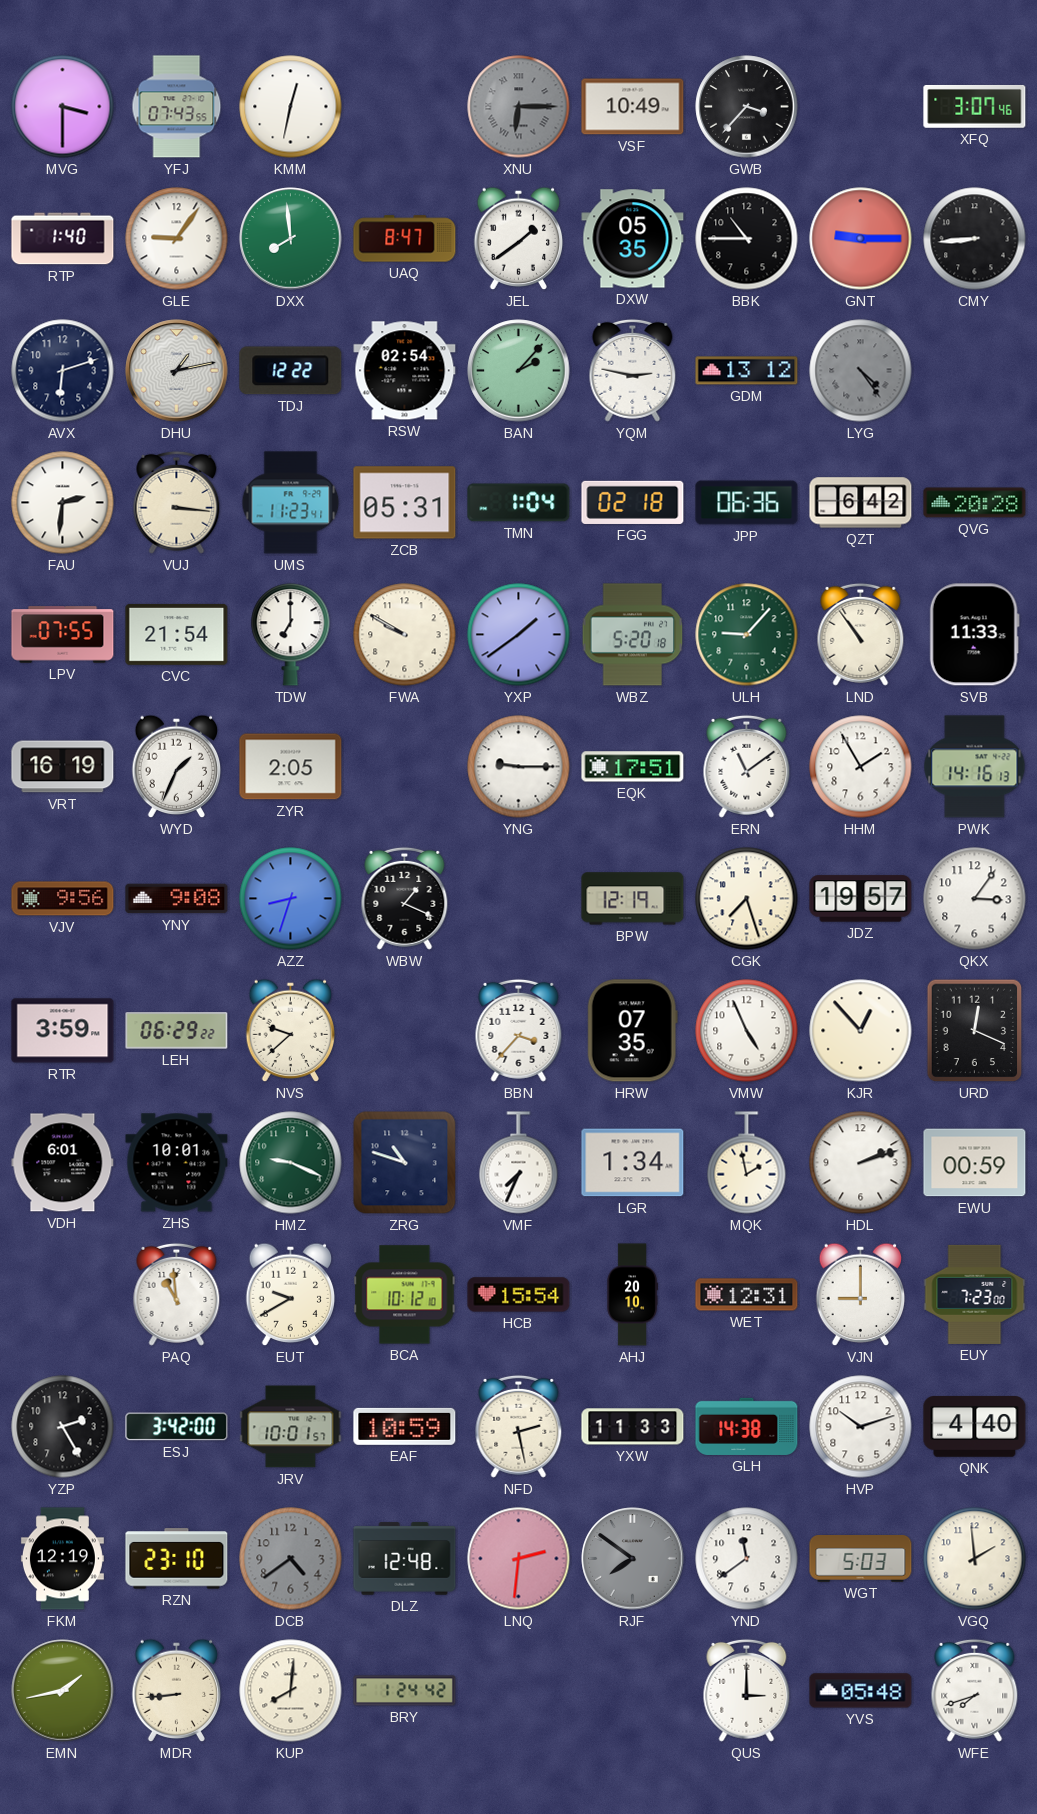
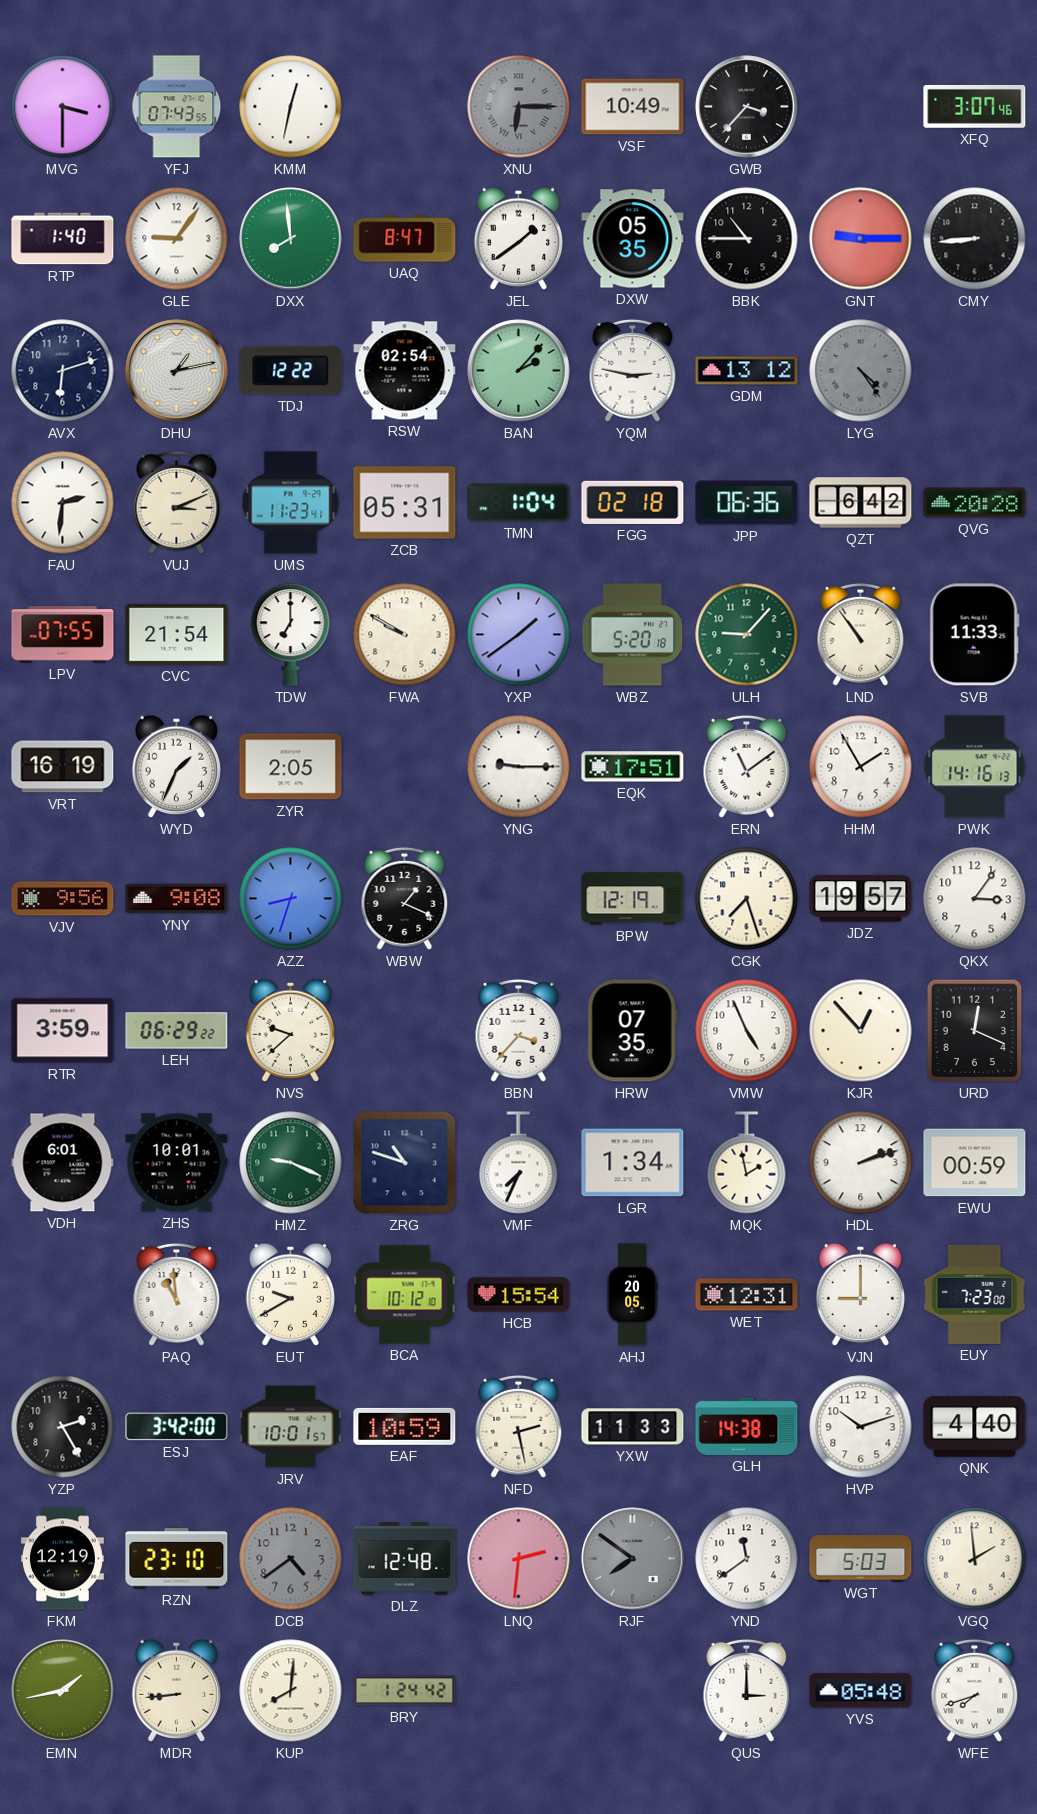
VUJ: 3:16 -> 3:11 (177, 502)
AHJ: 20:10 -> 20:05 (632, 1295)
